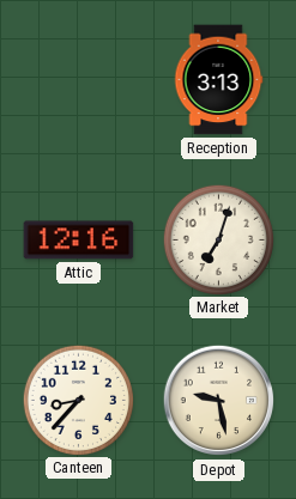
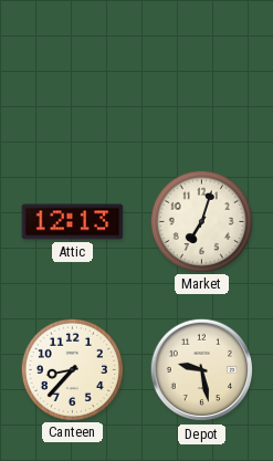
Reception: 3:13 -> none (218, 80)
Attic: 12:16 -> 12:13 (73, 222)
